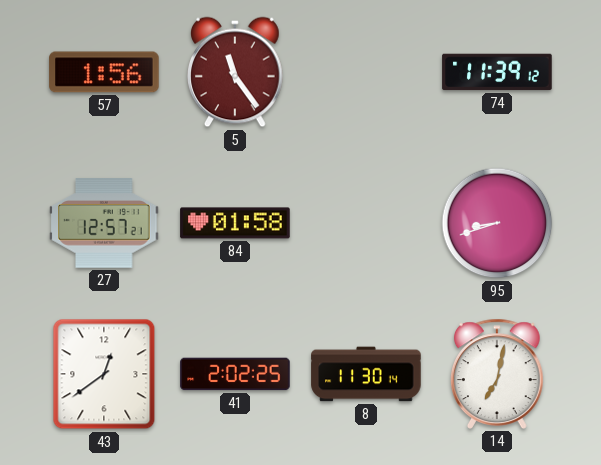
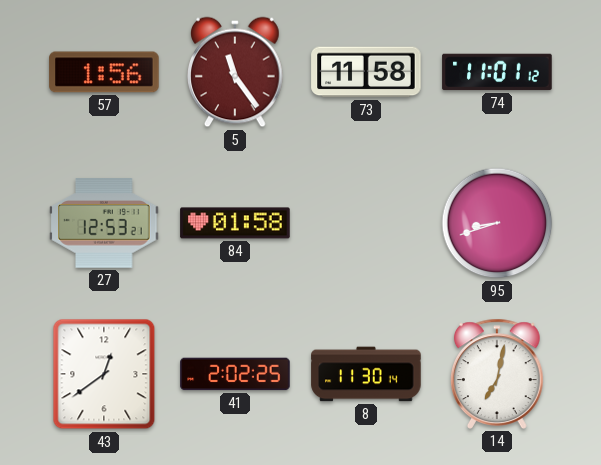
73: none -> 11:58 (366, 72)
74: 11:39 -> 11:01 (497, 72)
27: 12:57 -> 12:53 (104, 223)
